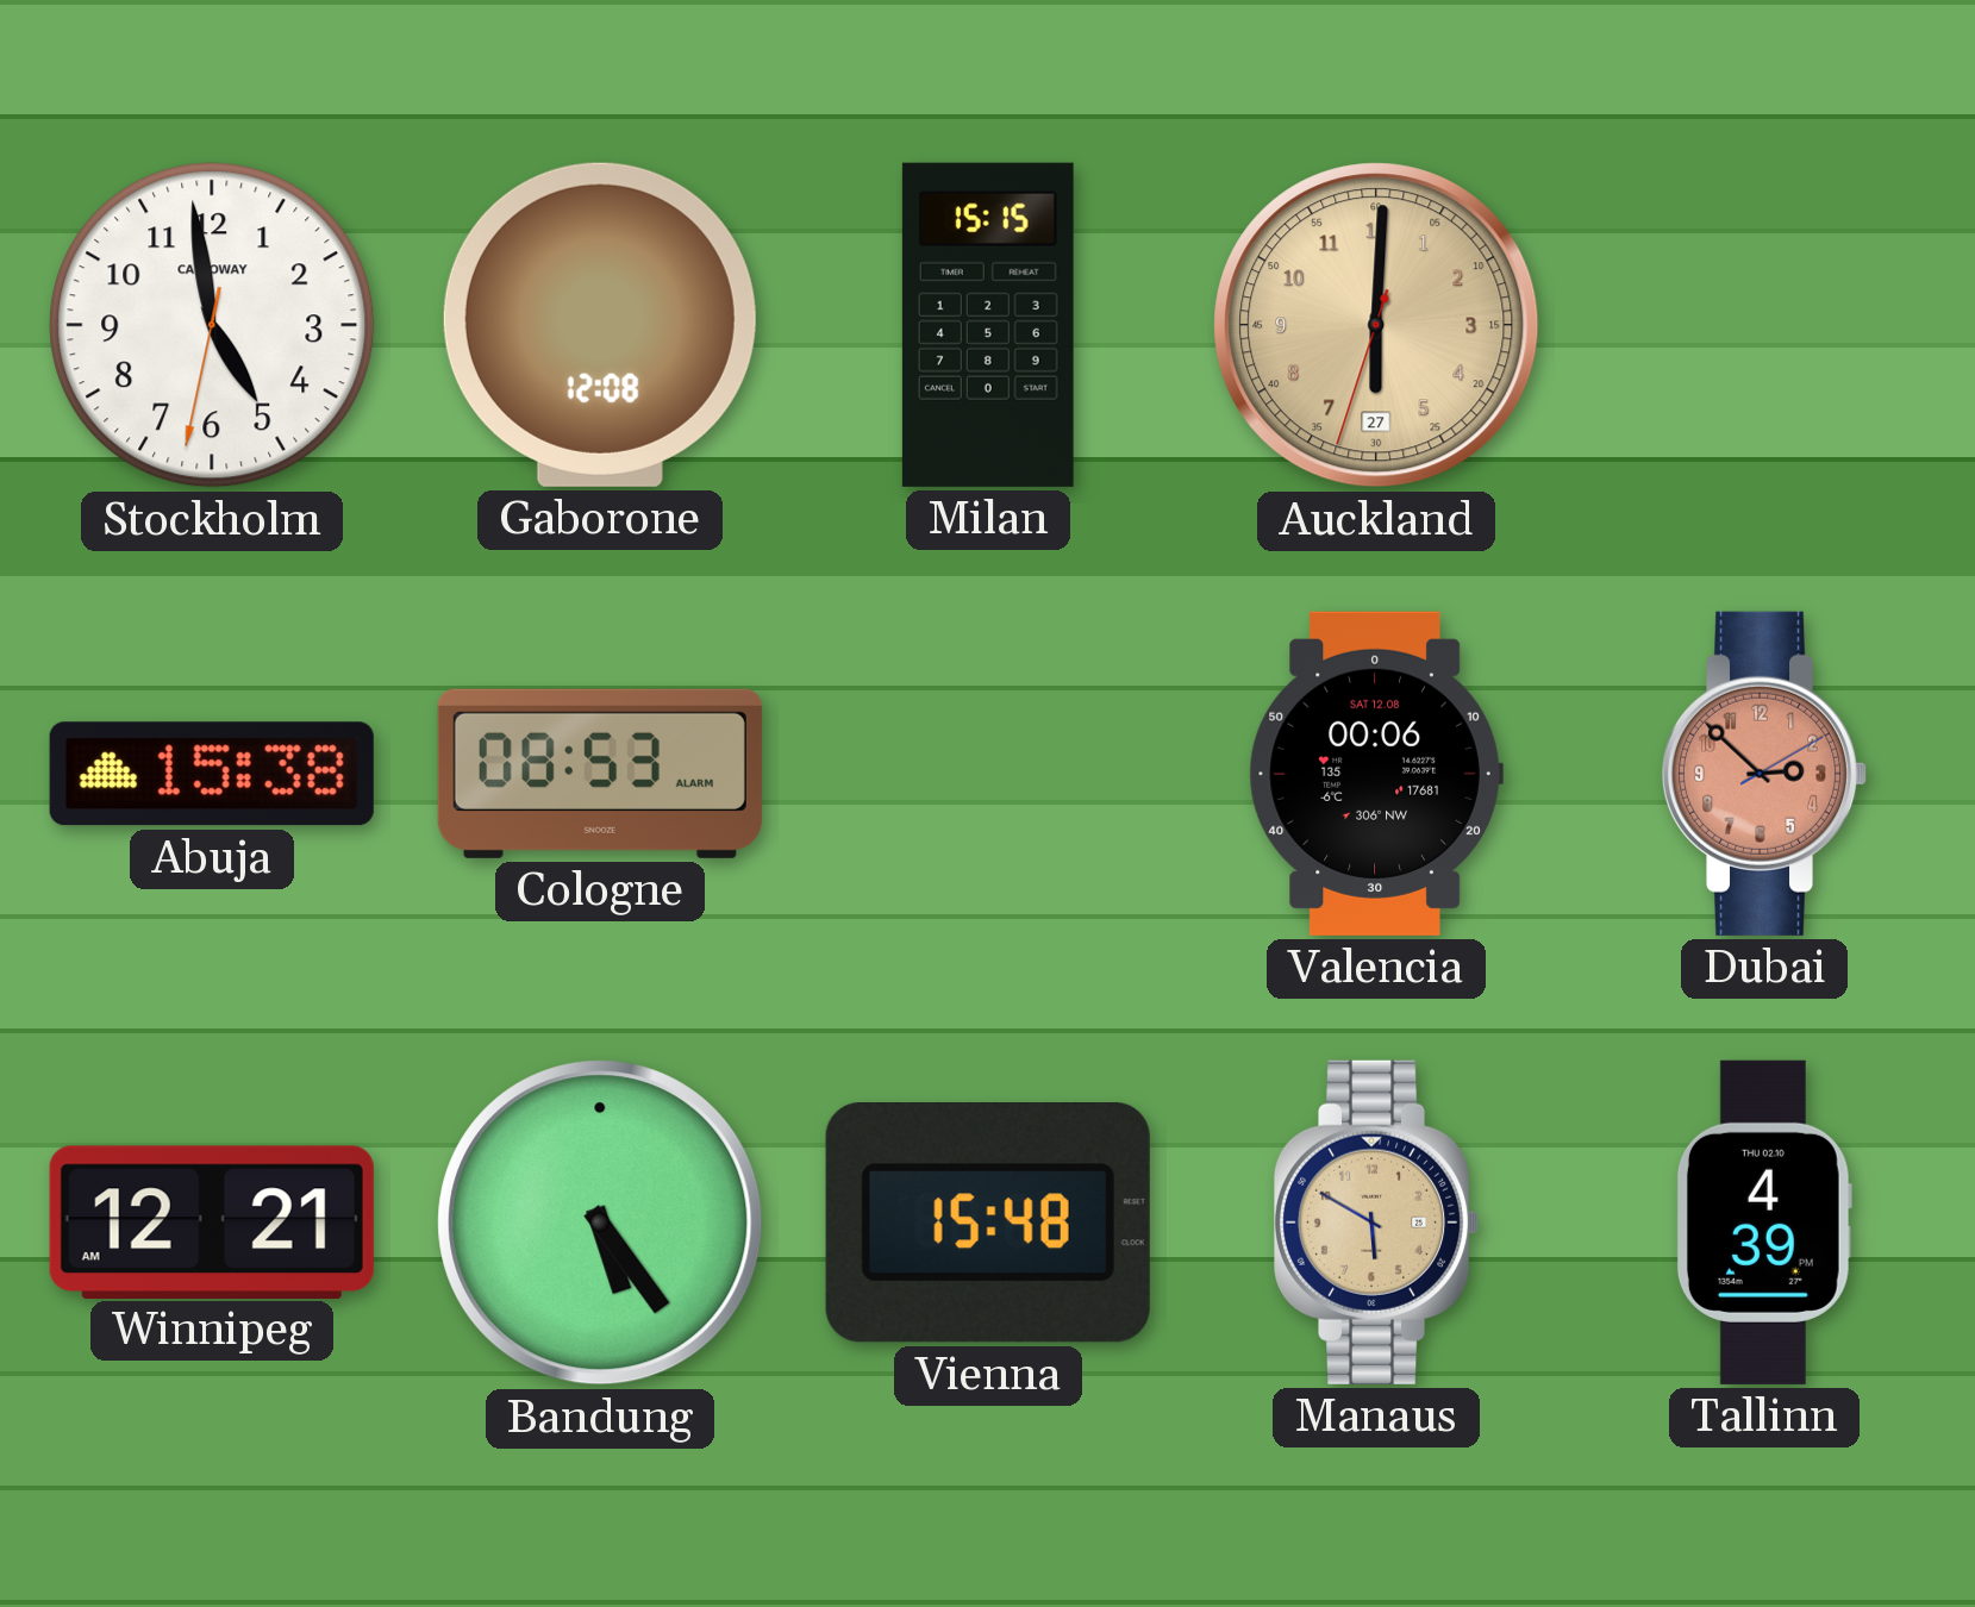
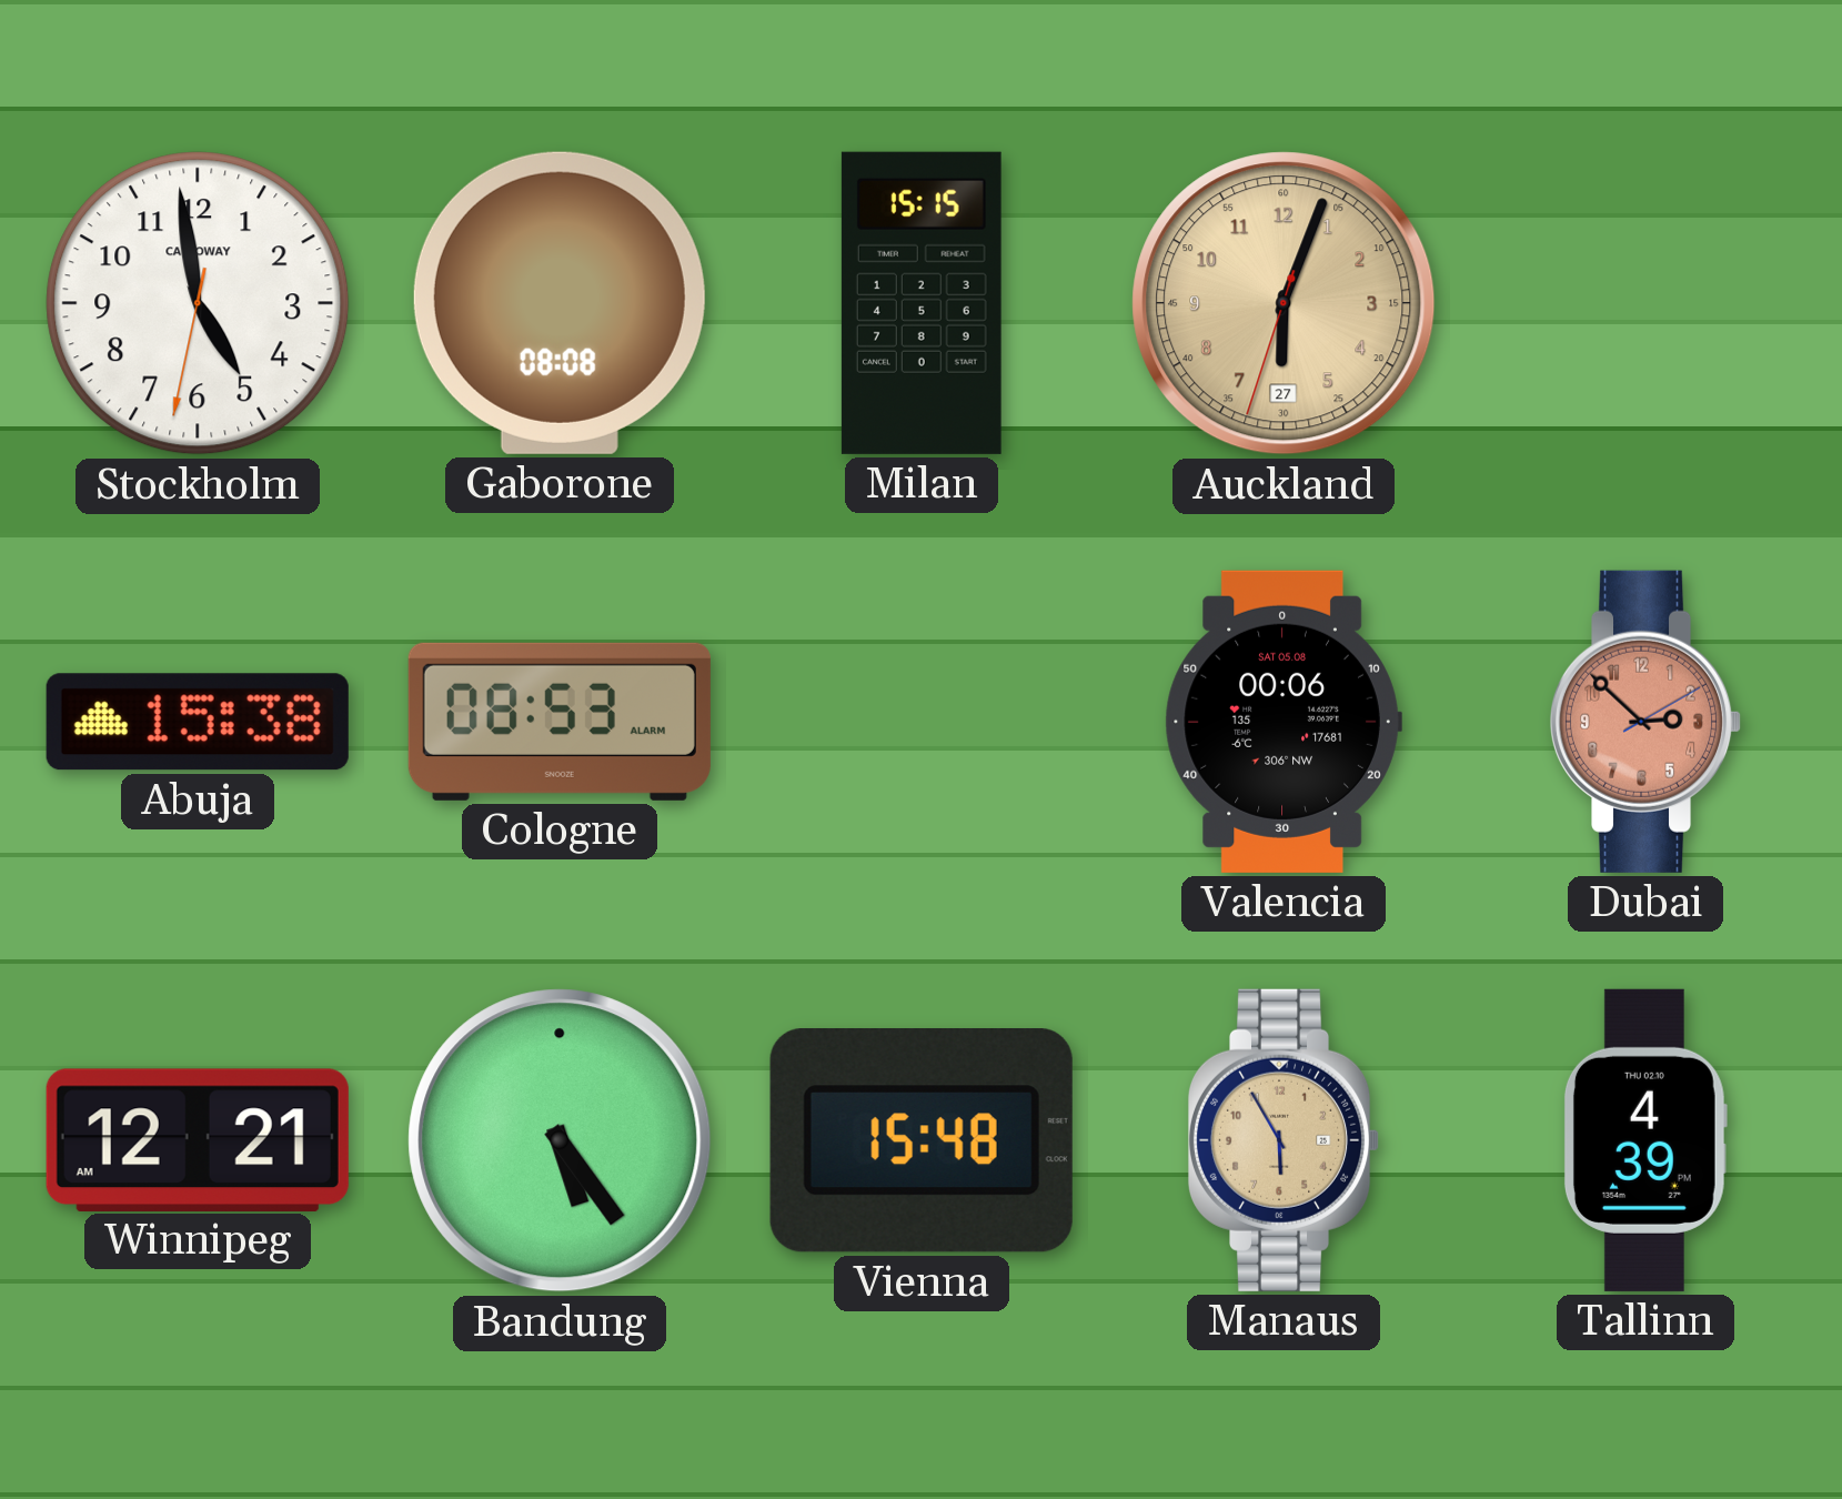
Gaborone: 12:08 -> 08:08 (560, 303)
Auckland: 6:00 -> 6:03 (1284, 303)
Valencia date: SAT 12.08 -> SAT 05.08 (1284, 722)
Manaus: 5:50 -> 5:55 (1284, 1140)
